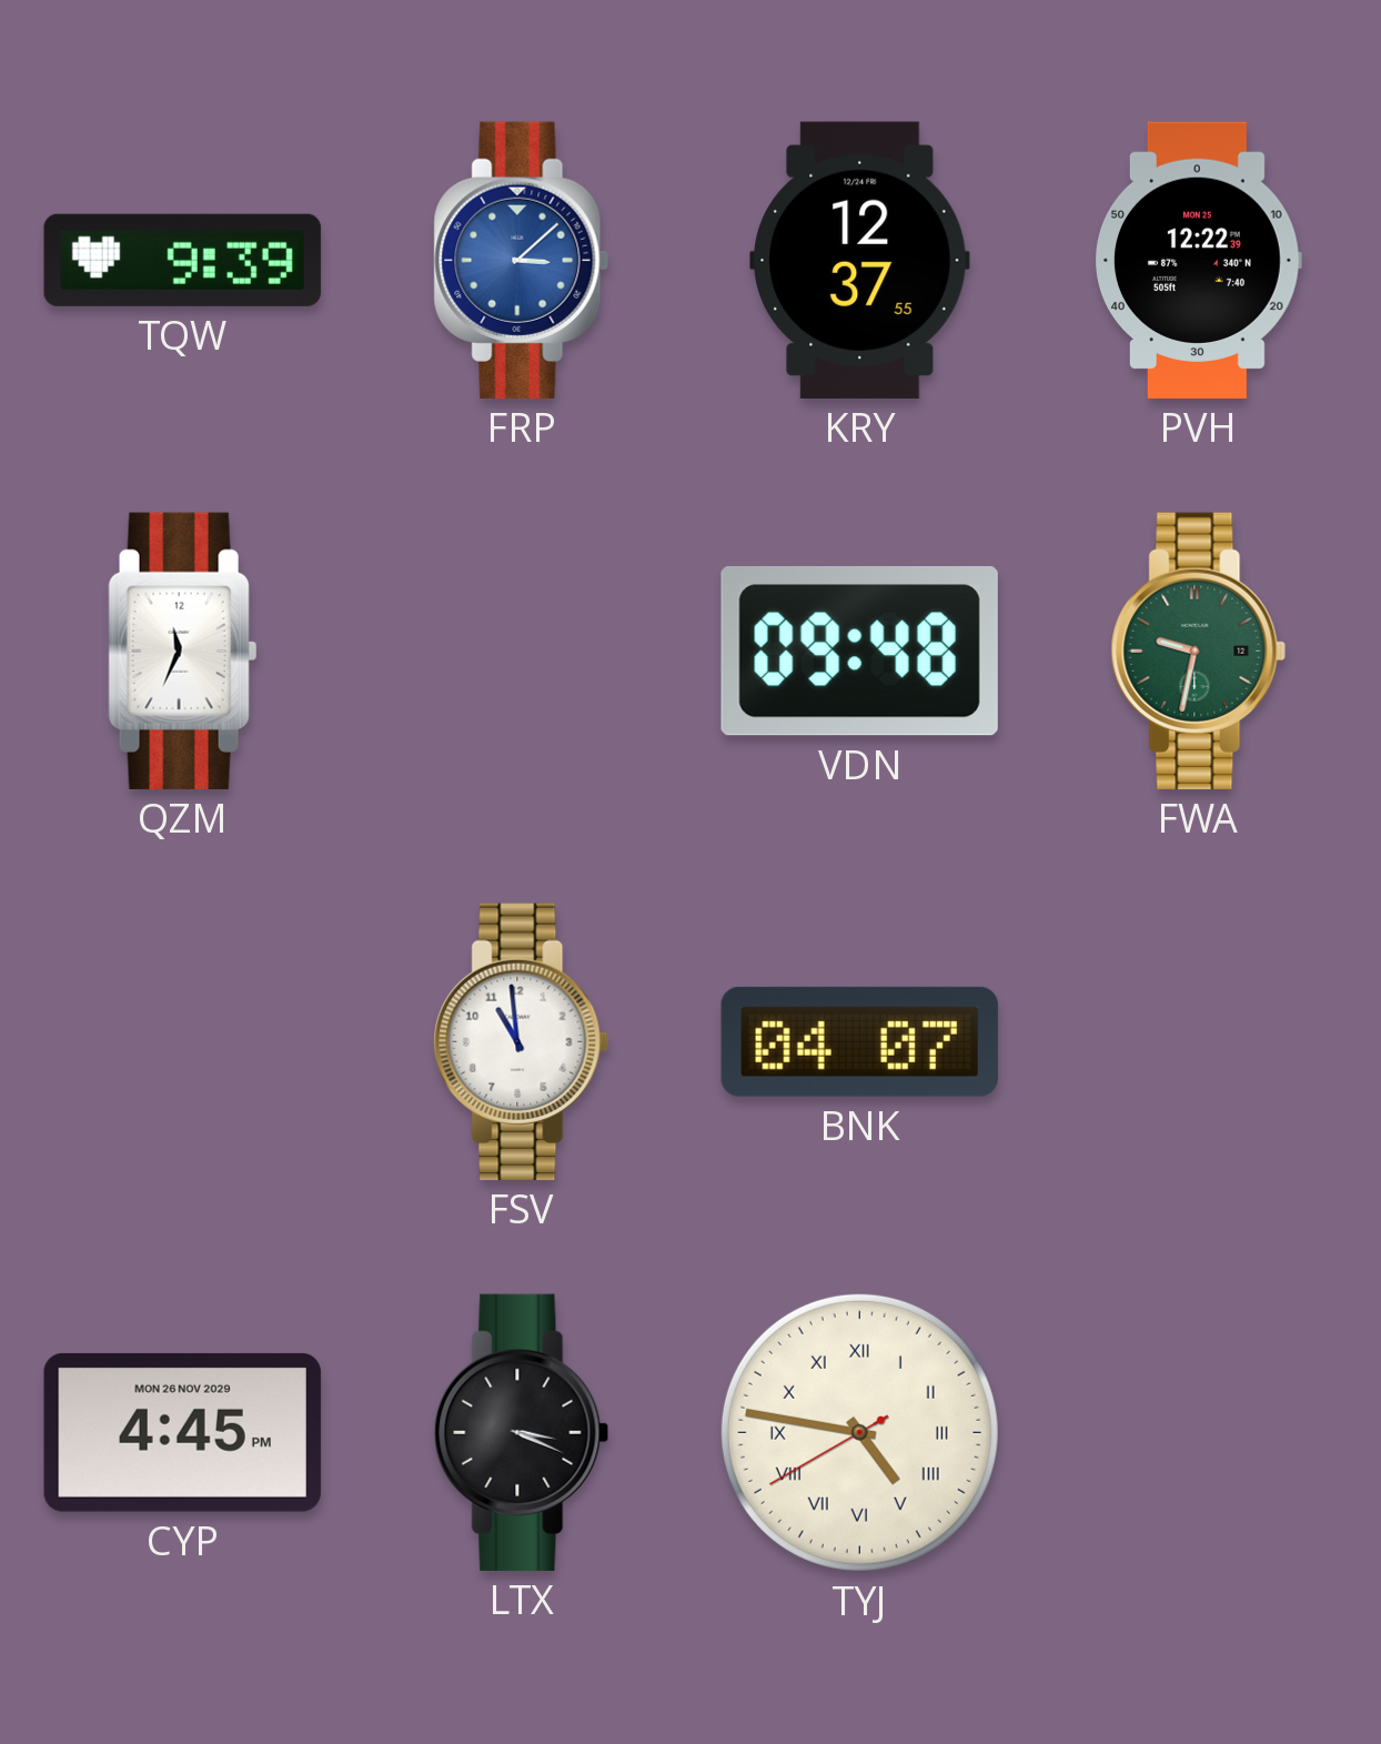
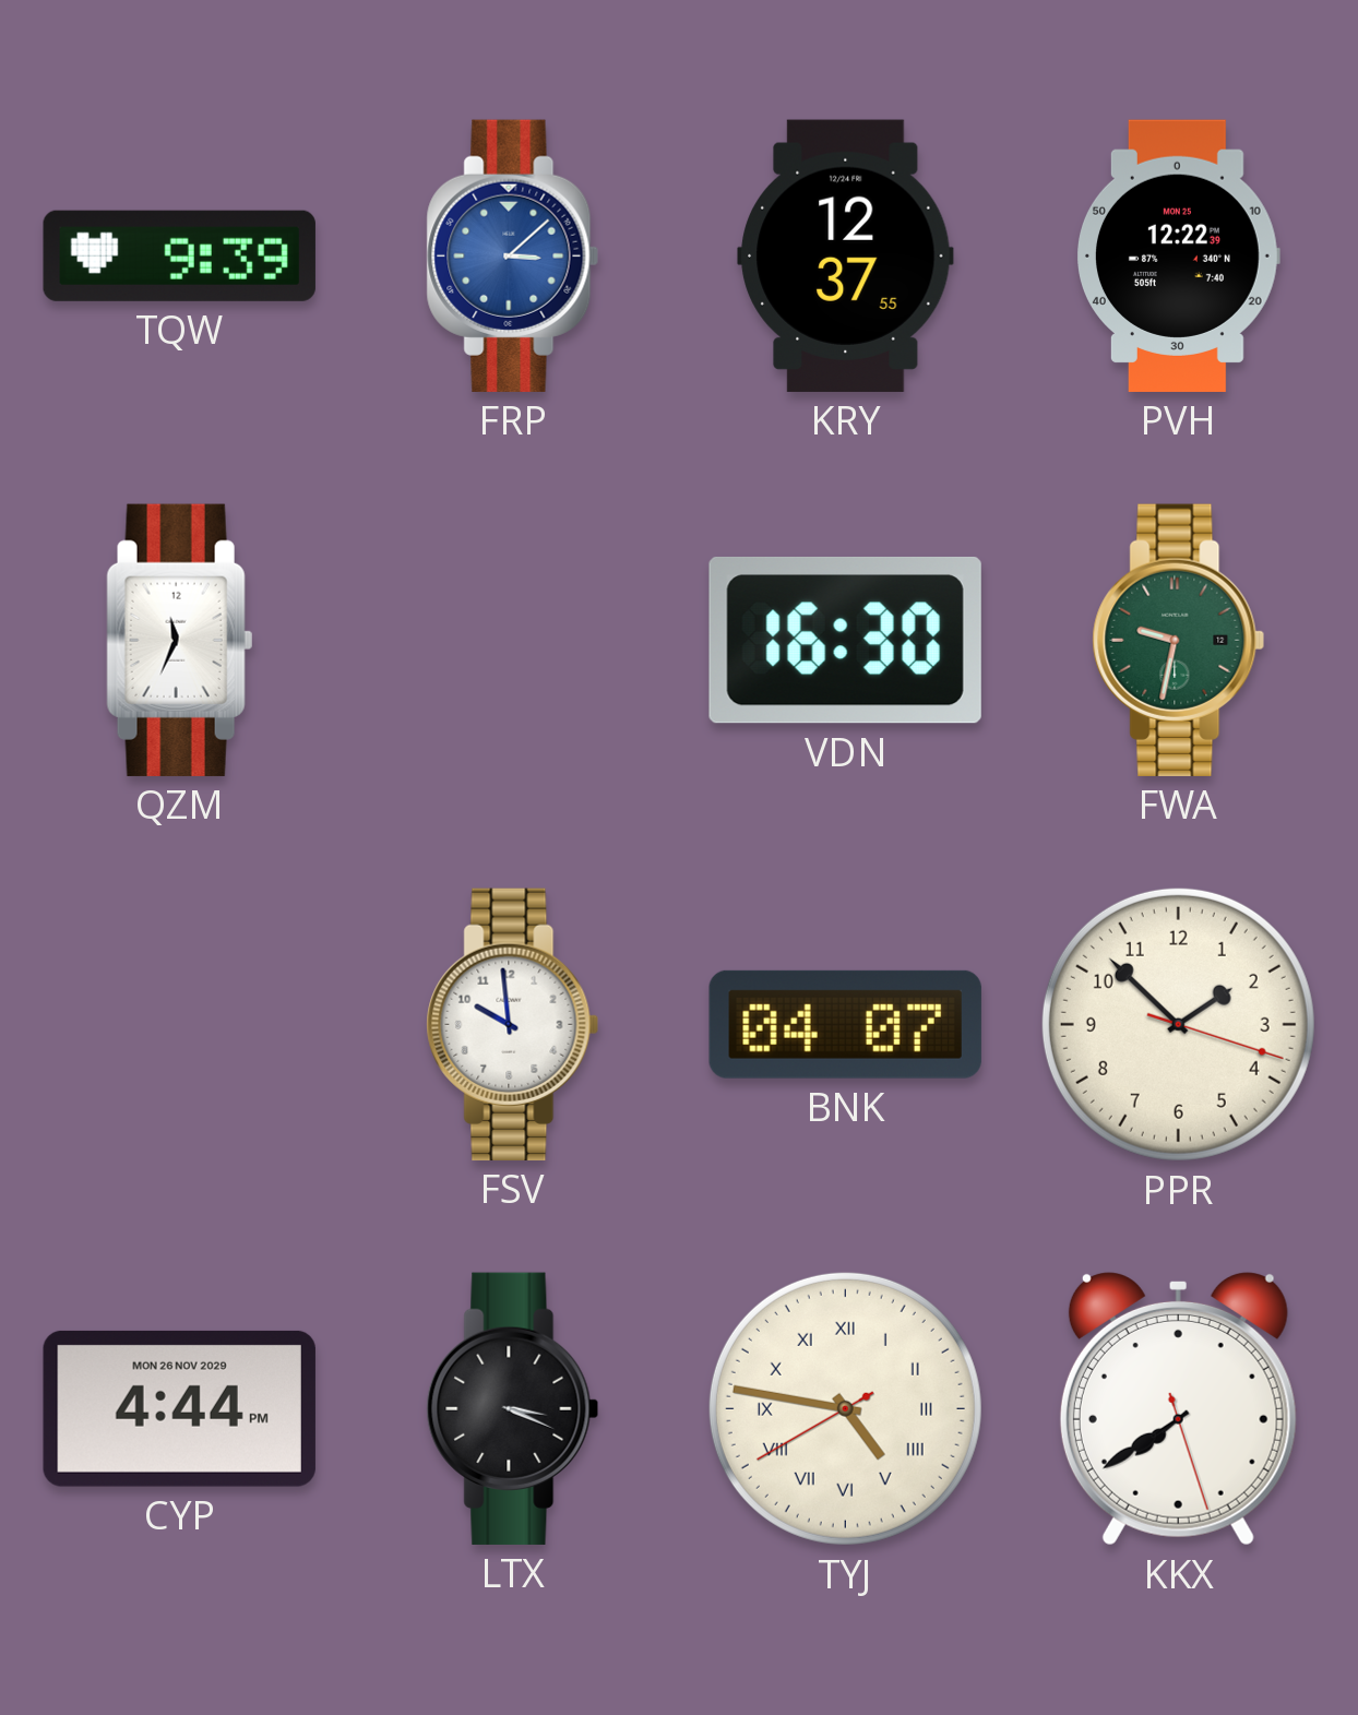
VDN: 09:48 -> 16:30 (845, 640)
FSV: 10:59 -> 9:59 (513, 1024)
PPR: none -> 1:52 (1178, 1024)
CYP: 4:45 -> 4:44 (179, 1408)
KKX: none -> 7:39 (1178, 1408)
